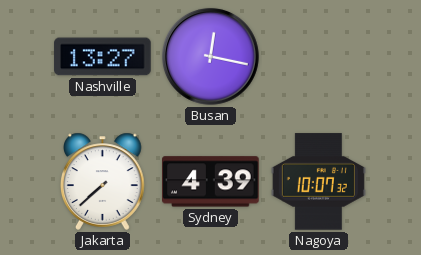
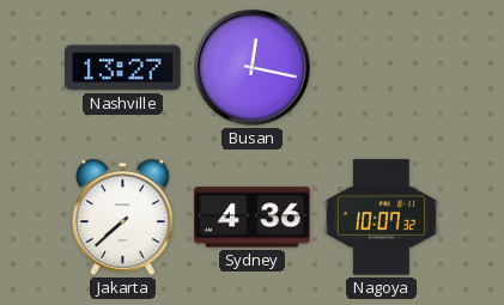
Sydney: 4:39 -> 4:36 (253, 218)
